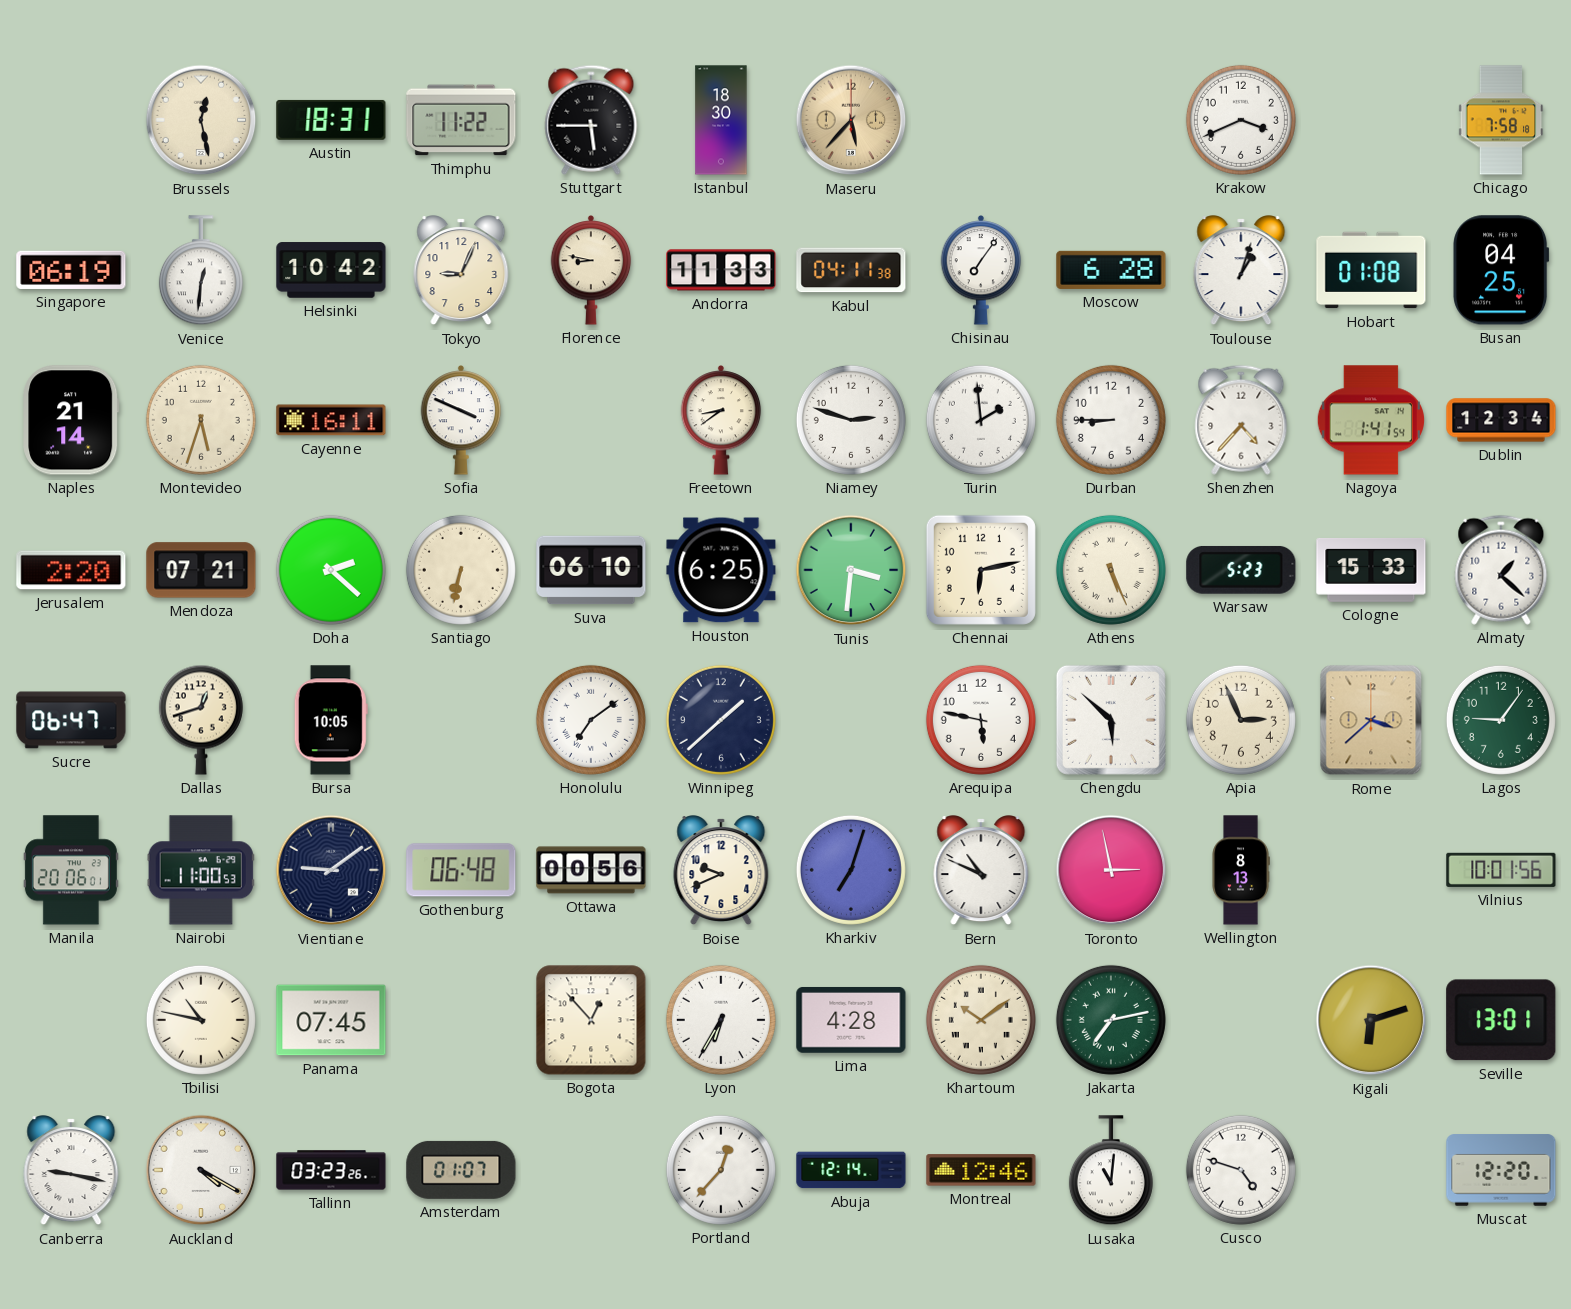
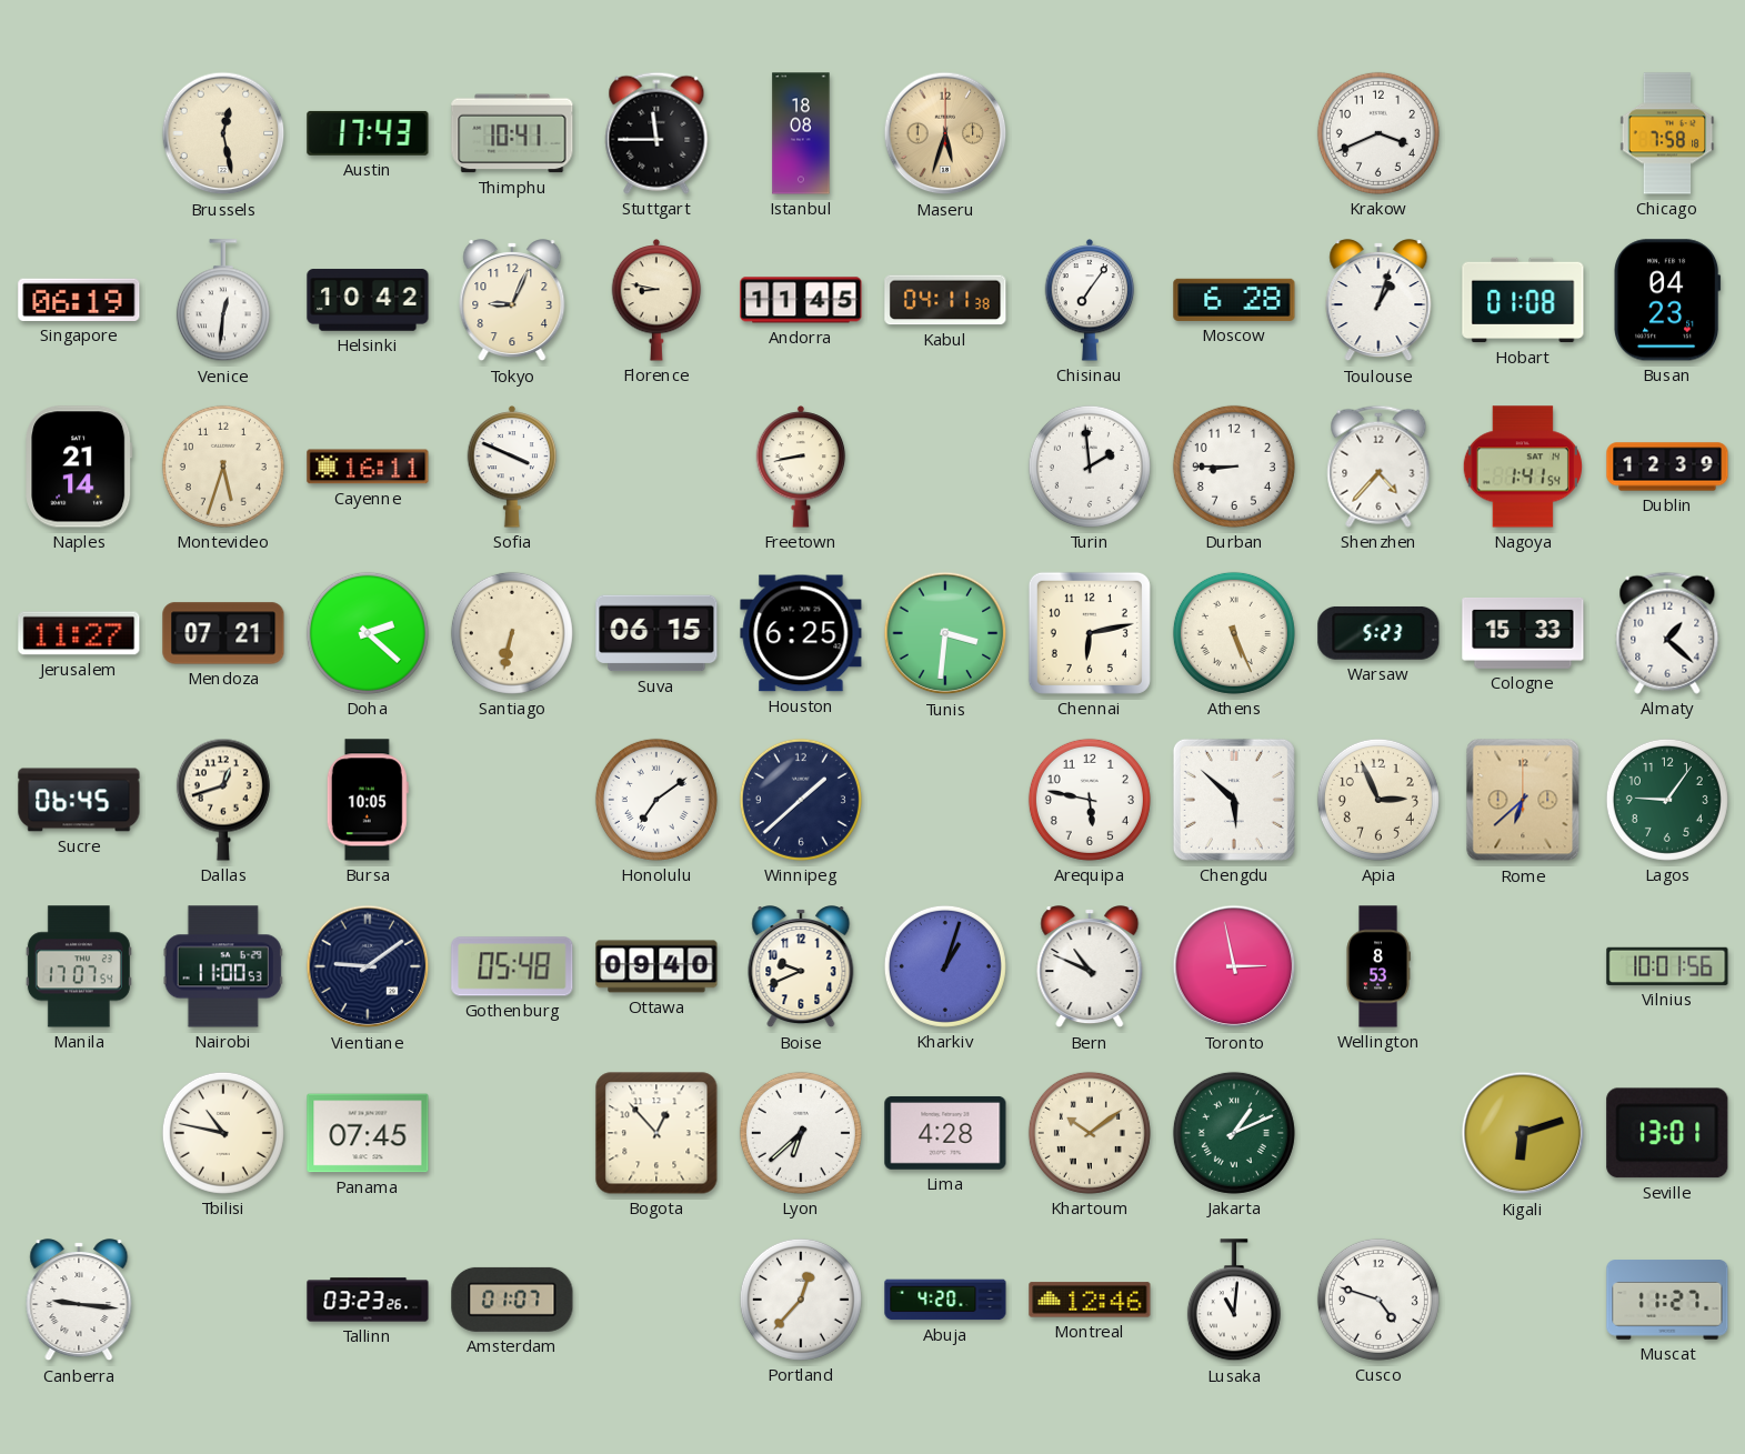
Austin: 18:31 -> 17:43 (368, 133)
Thimphu: 11:22 -> 10:41 (512, 133)
Stuttgart: 5:45 -> 11:45 (656, 133)
Istanbul: 18:30 -> 18:08 (801, 133)
Maseru: 5:37 -> 5:33 (945, 133)
Andorra: 11:33 -> 11:45 (801, 300)
Busan: 04:25 -> 04:23 (1667, 300)
Freetown: 8:39 -> 8:43 (801, 468)
Niamey: 2:48 -> none (851, 420)
Dublin: 12:34 -> 12:39 (1667, 467)
Jerusalem: 2:20 -> 11:27 (79, 633)
Suva: 06:10 -> 06:15 (656, 633)
Sucre: 06:47 -> 06:45 (79, 800)
Rome: 3:38 -> 6:38 (1523, 800)
Manila: 20:06 -> 17:07 (79, 966)
Gothenburg: 06:48 -> 05:48 (512, 966)
Ottawa: 00:56 -> 09:40 (656, 966)
Kharkiv: 7:03 -> 1:03 (945, 966)
Wellington: 8:13 -> 8:53 (1378, 966)
Lyon: 6:35 -> 6:38 (801, 1133)
Jakarta: 7:13 -> 1:11 (1234, 1133)
Canberra: 9:17 -> 9:16 (79, 1301)
Auckland: 4:20 -> none (201, 1170)
Abuja: 12:14 -> 4:20 (945, 1300)
Muscat: 12:20 -> 11:27 (1667, 1300)
